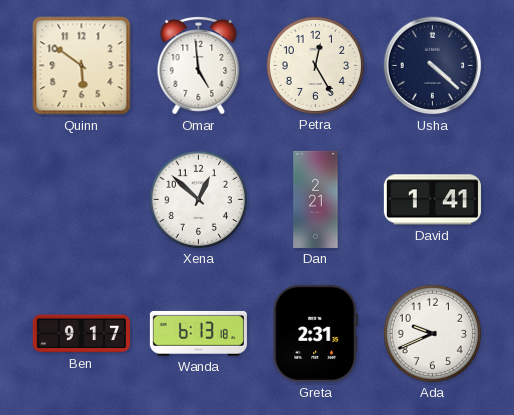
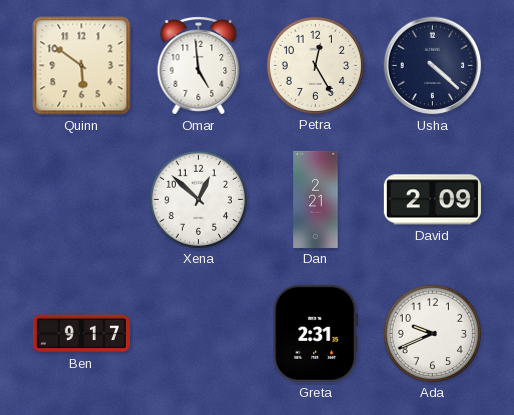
David: 1:41 -> 2:09 (432, 200)
Wanda: 6:13 -> none (198, 333)
